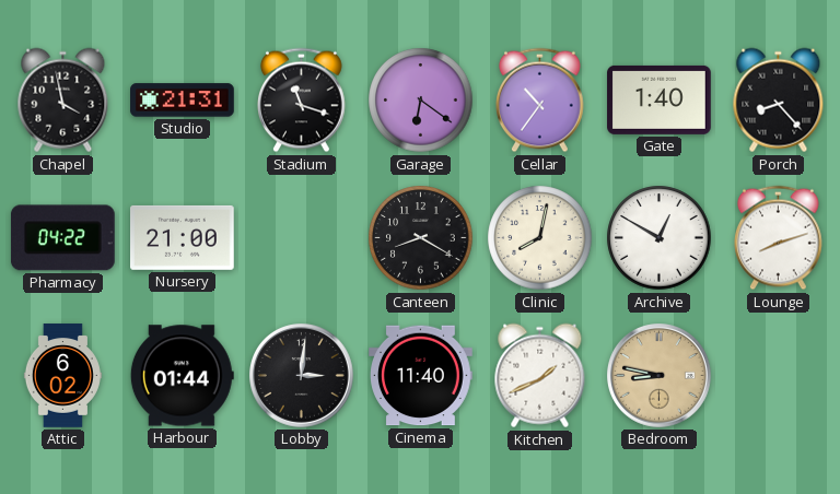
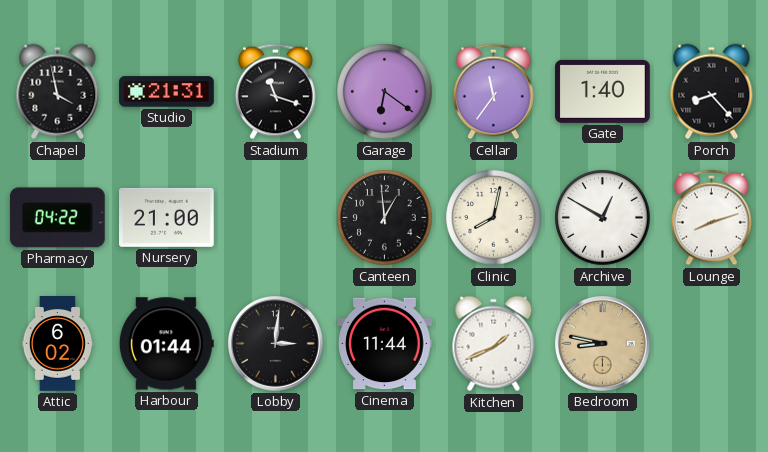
Cellar: 10:36 -> 11:36 (494, 92)
Canteen: 8:20 -> 12:59 (385, 218)
Cinema: 11:40 -> 11:44 (385, 344)
